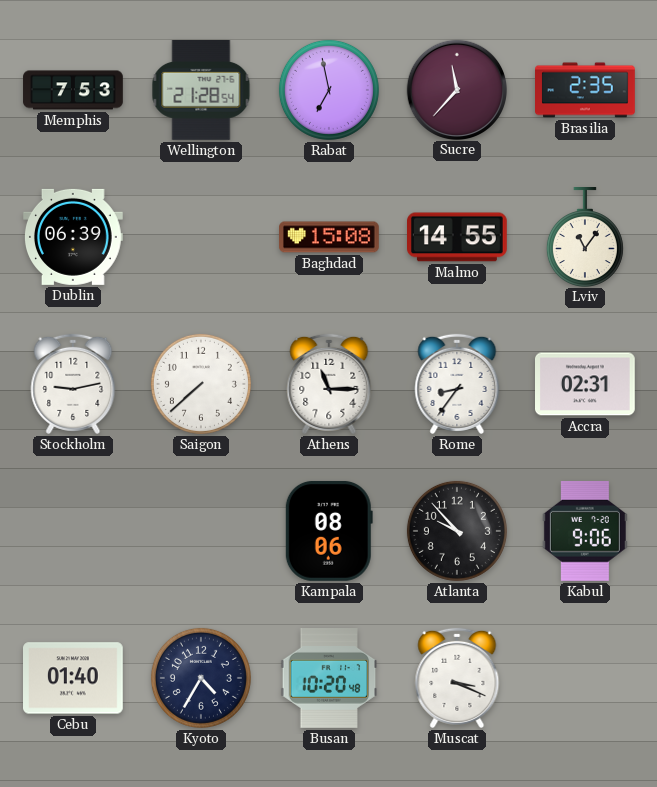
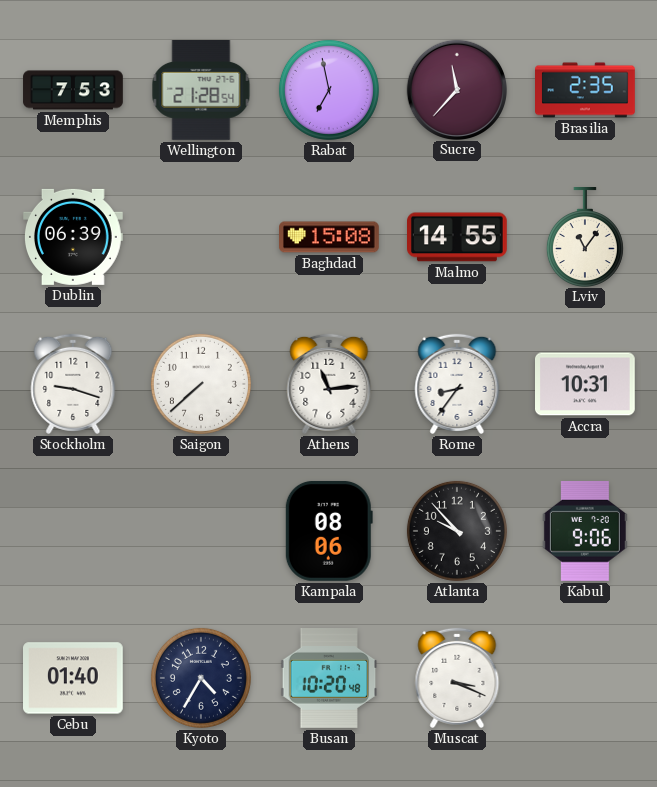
Stockholm: 9:13 -> 9:18 (73, 384)
Athens: 11:15 -> 11:14 (329, 384)
Accra: 02:31 -> 10:31 (586, 384)
